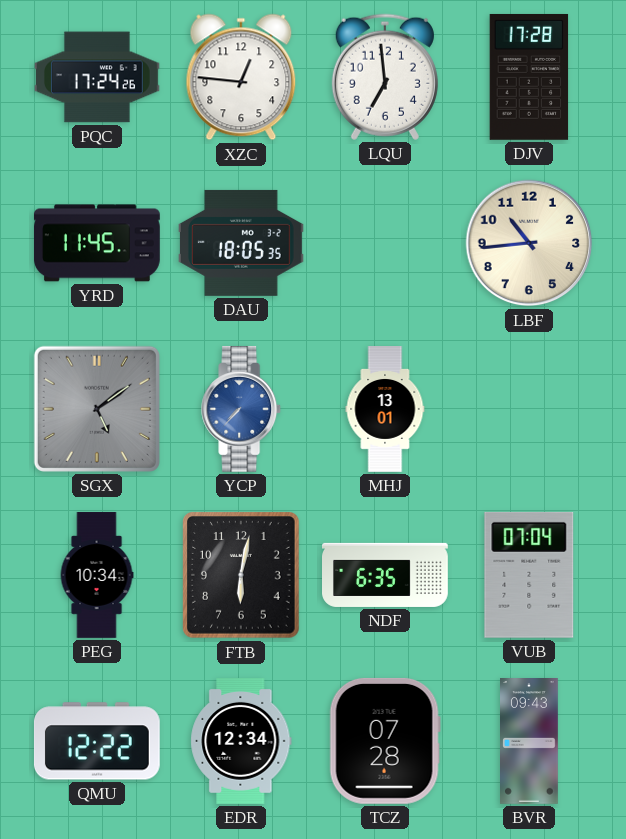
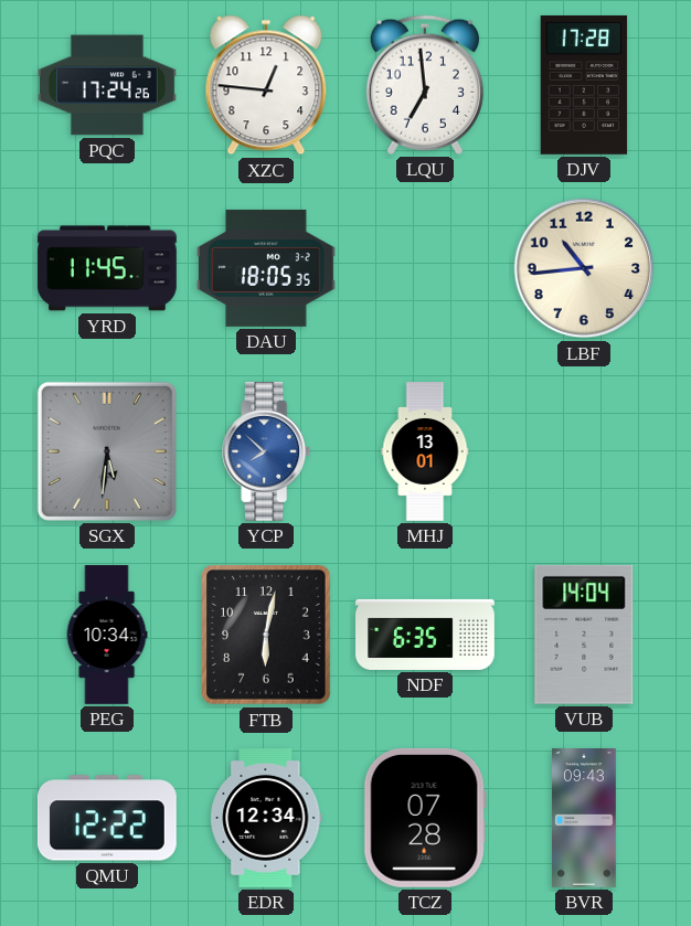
SGX: 5:09 -> 5:31 (107, 451)
YCP: 7:37 -> 7:52 (267, 451)
VUB: 07:04 -> 14:04 (584, 635)
